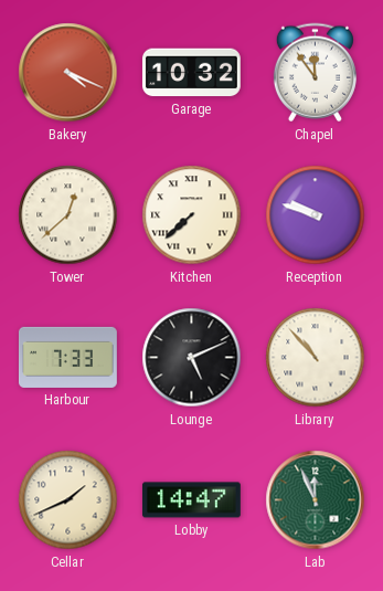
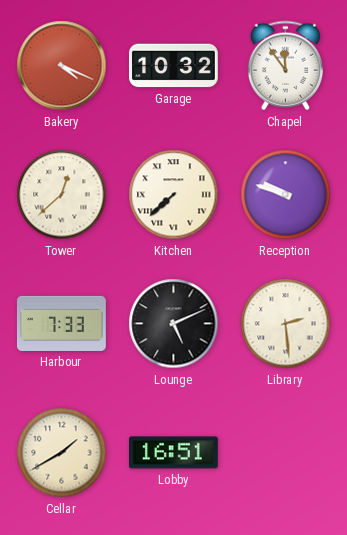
Library: 10:53 -> 2:29 (286, 324)
Cellar: 1:41 -> 1:40 (62, 453)
Lobby: 14:47 -> 16:51 (173, 453)
Lab: 11:56 -> none (316, 500)
